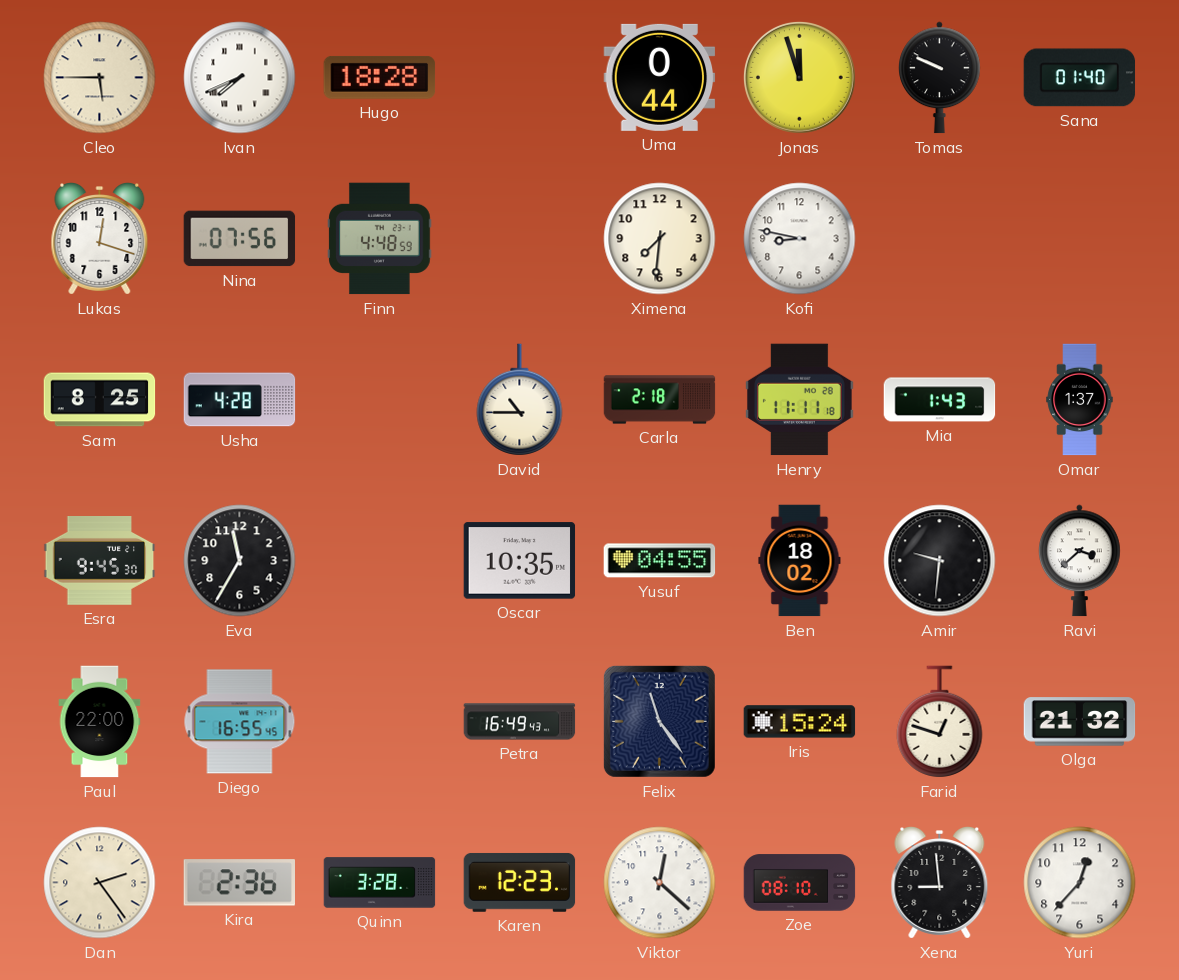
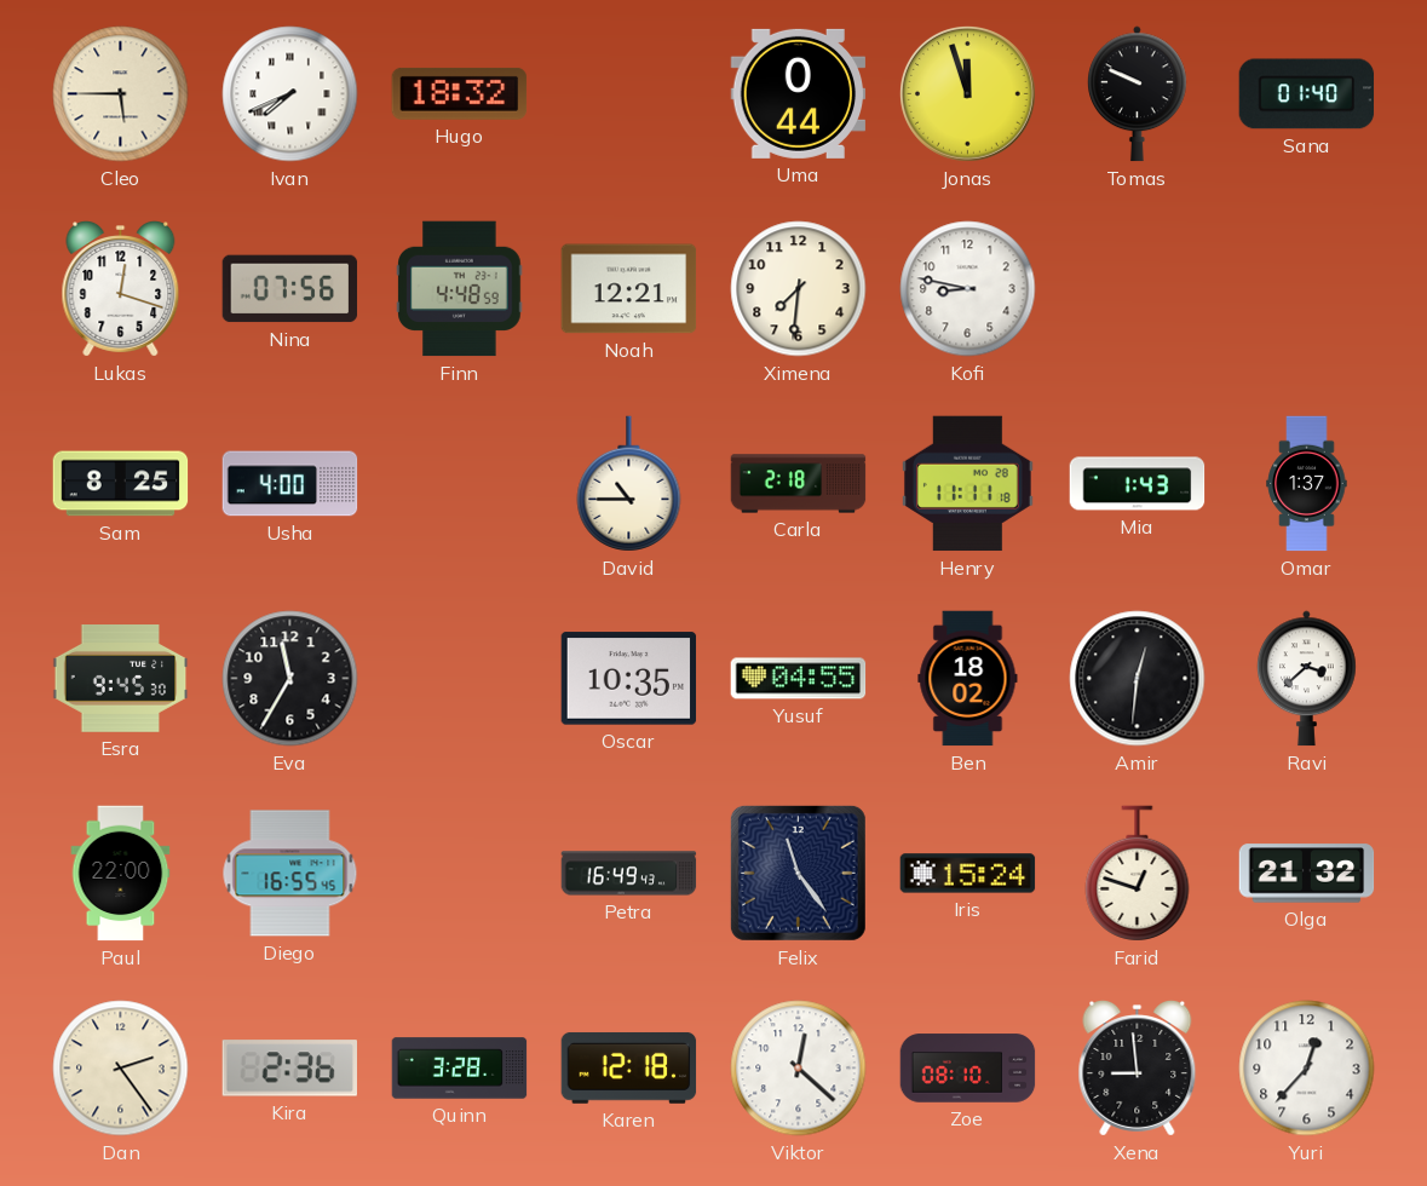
Hugo: 18:28 -> 18:32 (460, 93)
Noah: none -> 12:21 (629, 289)
Usha: 4:28 -> 4:00 (290, 484)
Amir: 9:31 -> 12:31 (1138, 679)
Karen: 12:23 -> 12:18 (629, 1067)
